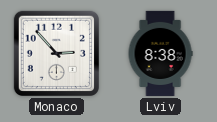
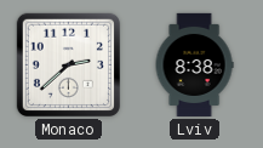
Monaco: 2:53 -> 2:38 (68, 64)
